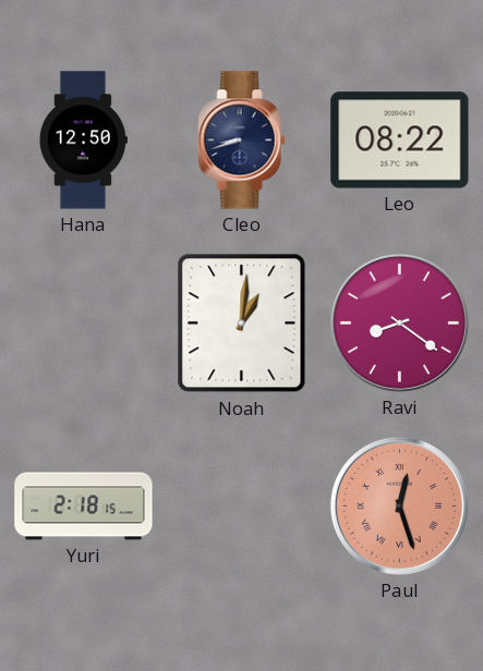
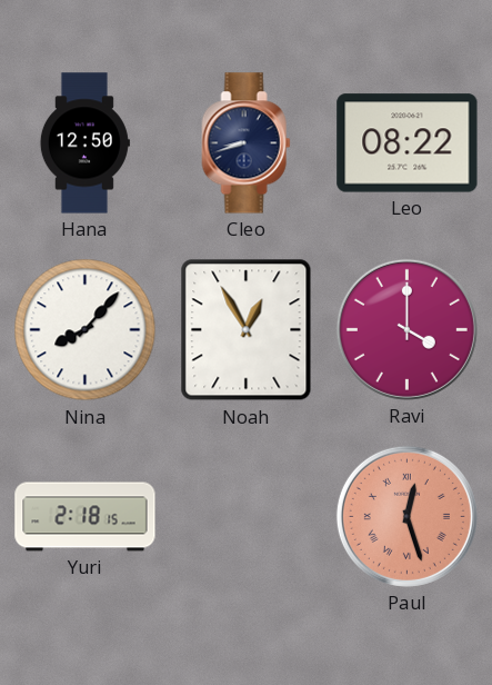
Nina: none -> 8:07 (86, 330)
Noah: 1:01 -> 12:55 (247, 330)
Ravi: 8:21 -> 4:00 (406, 329)
